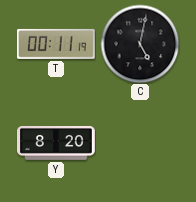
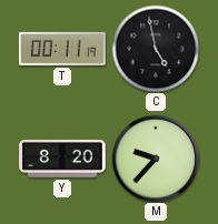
C: 5:02 -> 4:58 (156, 49)
M: none -> 9:37 (156, 159)
